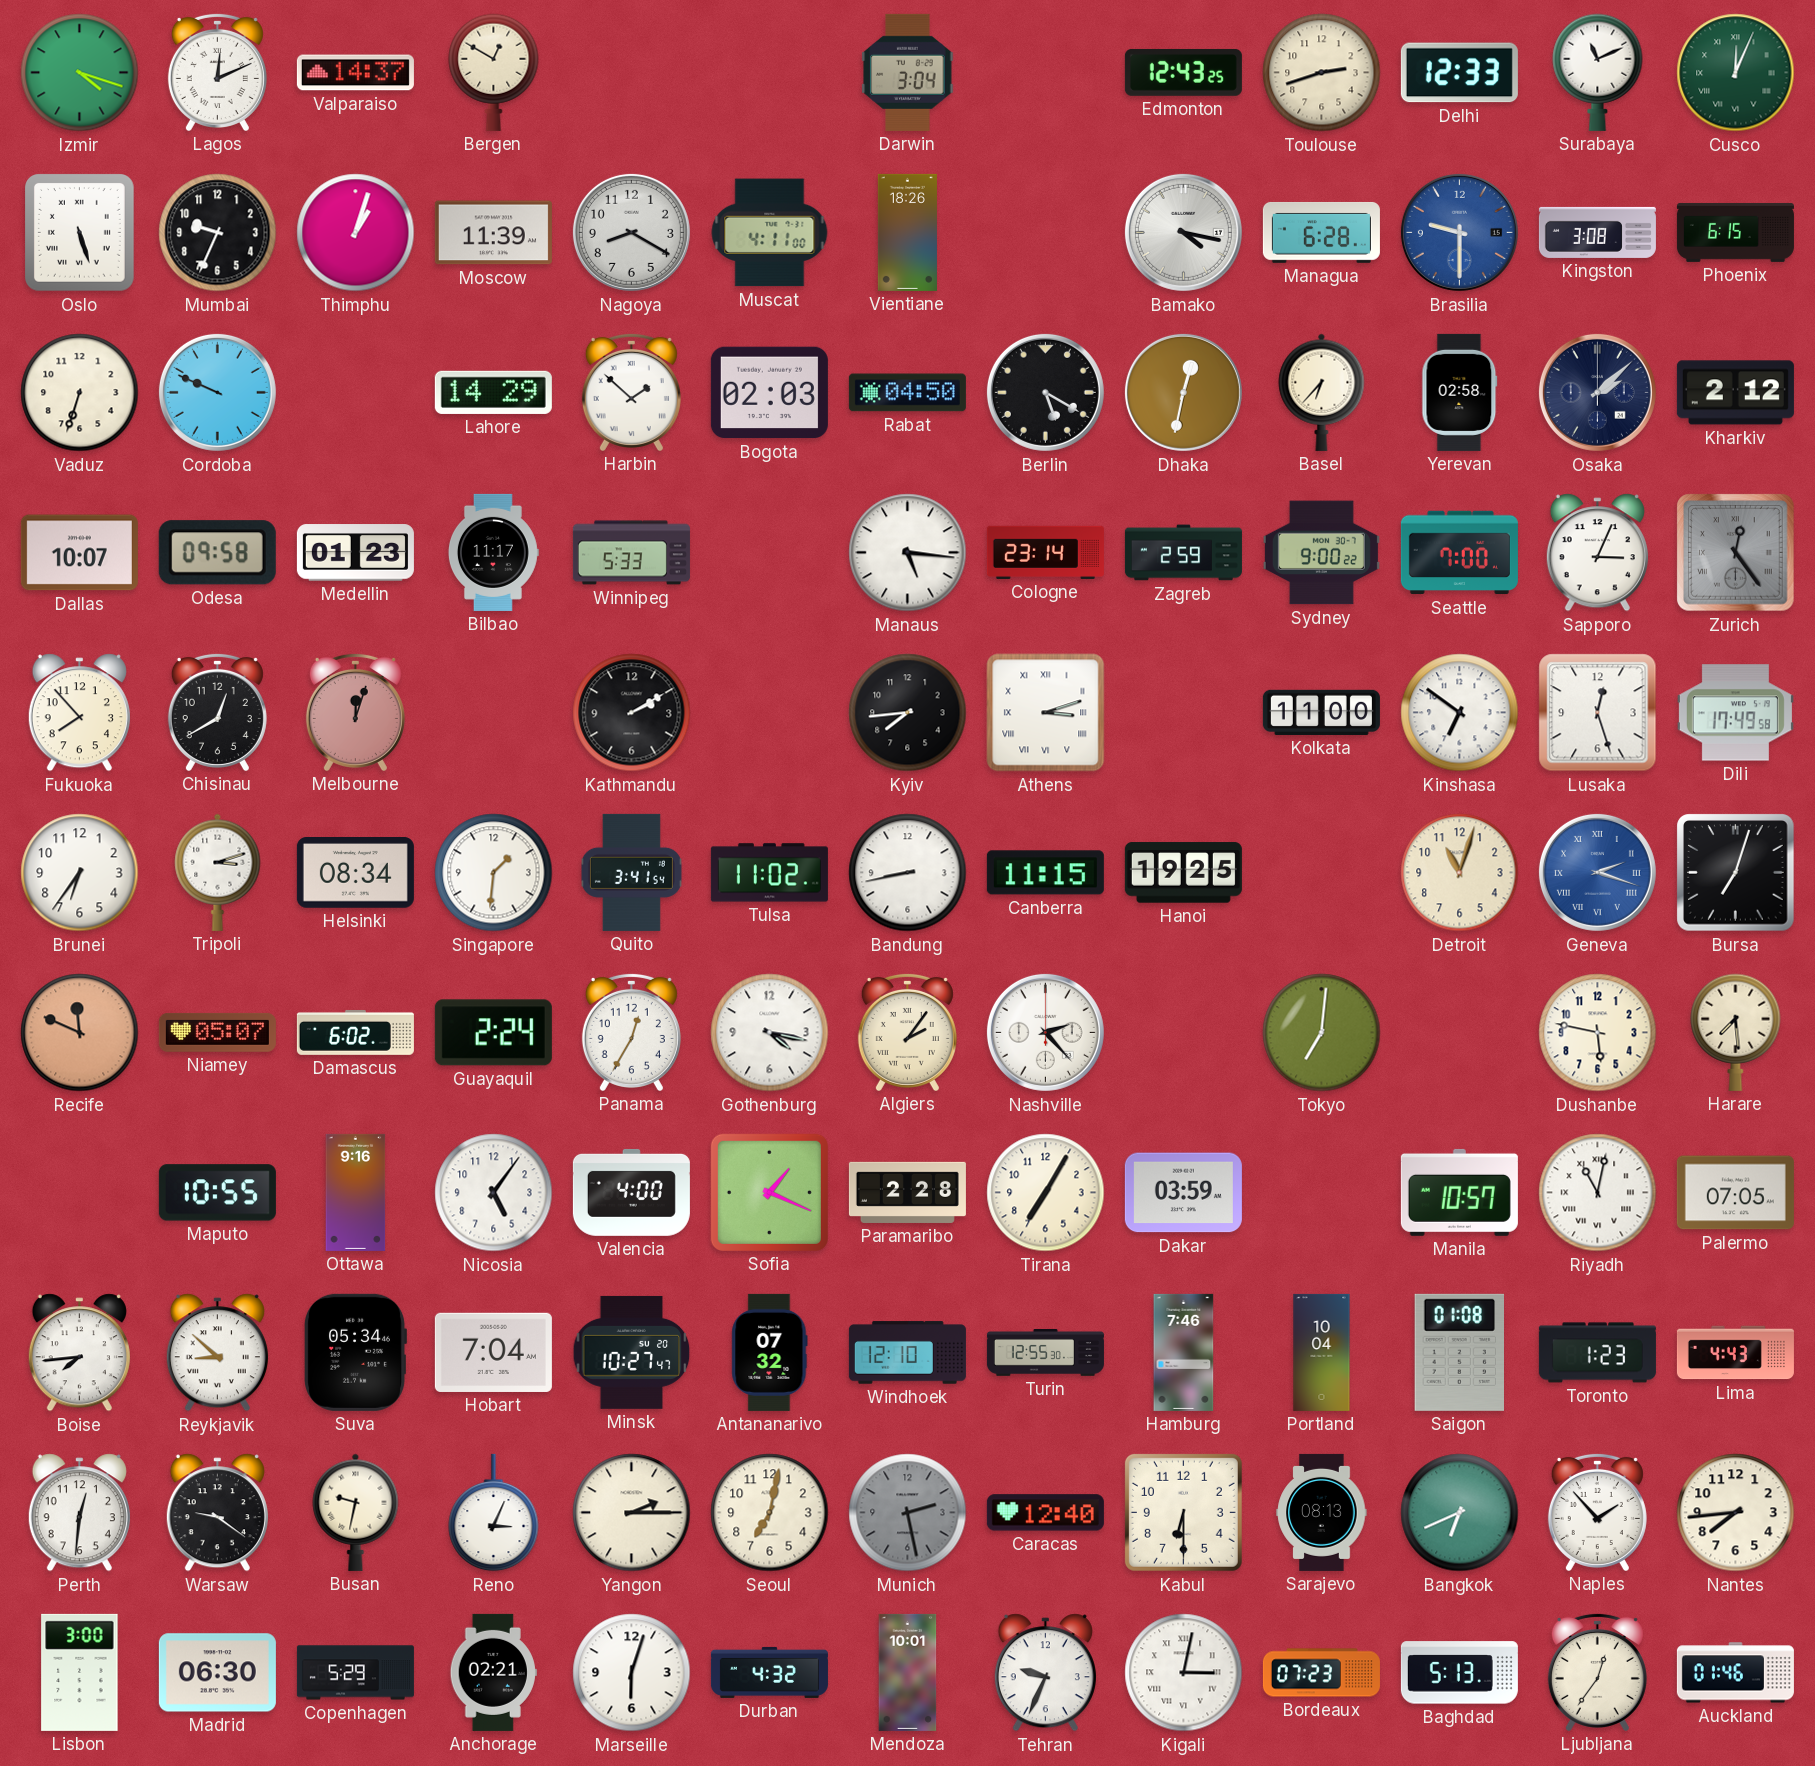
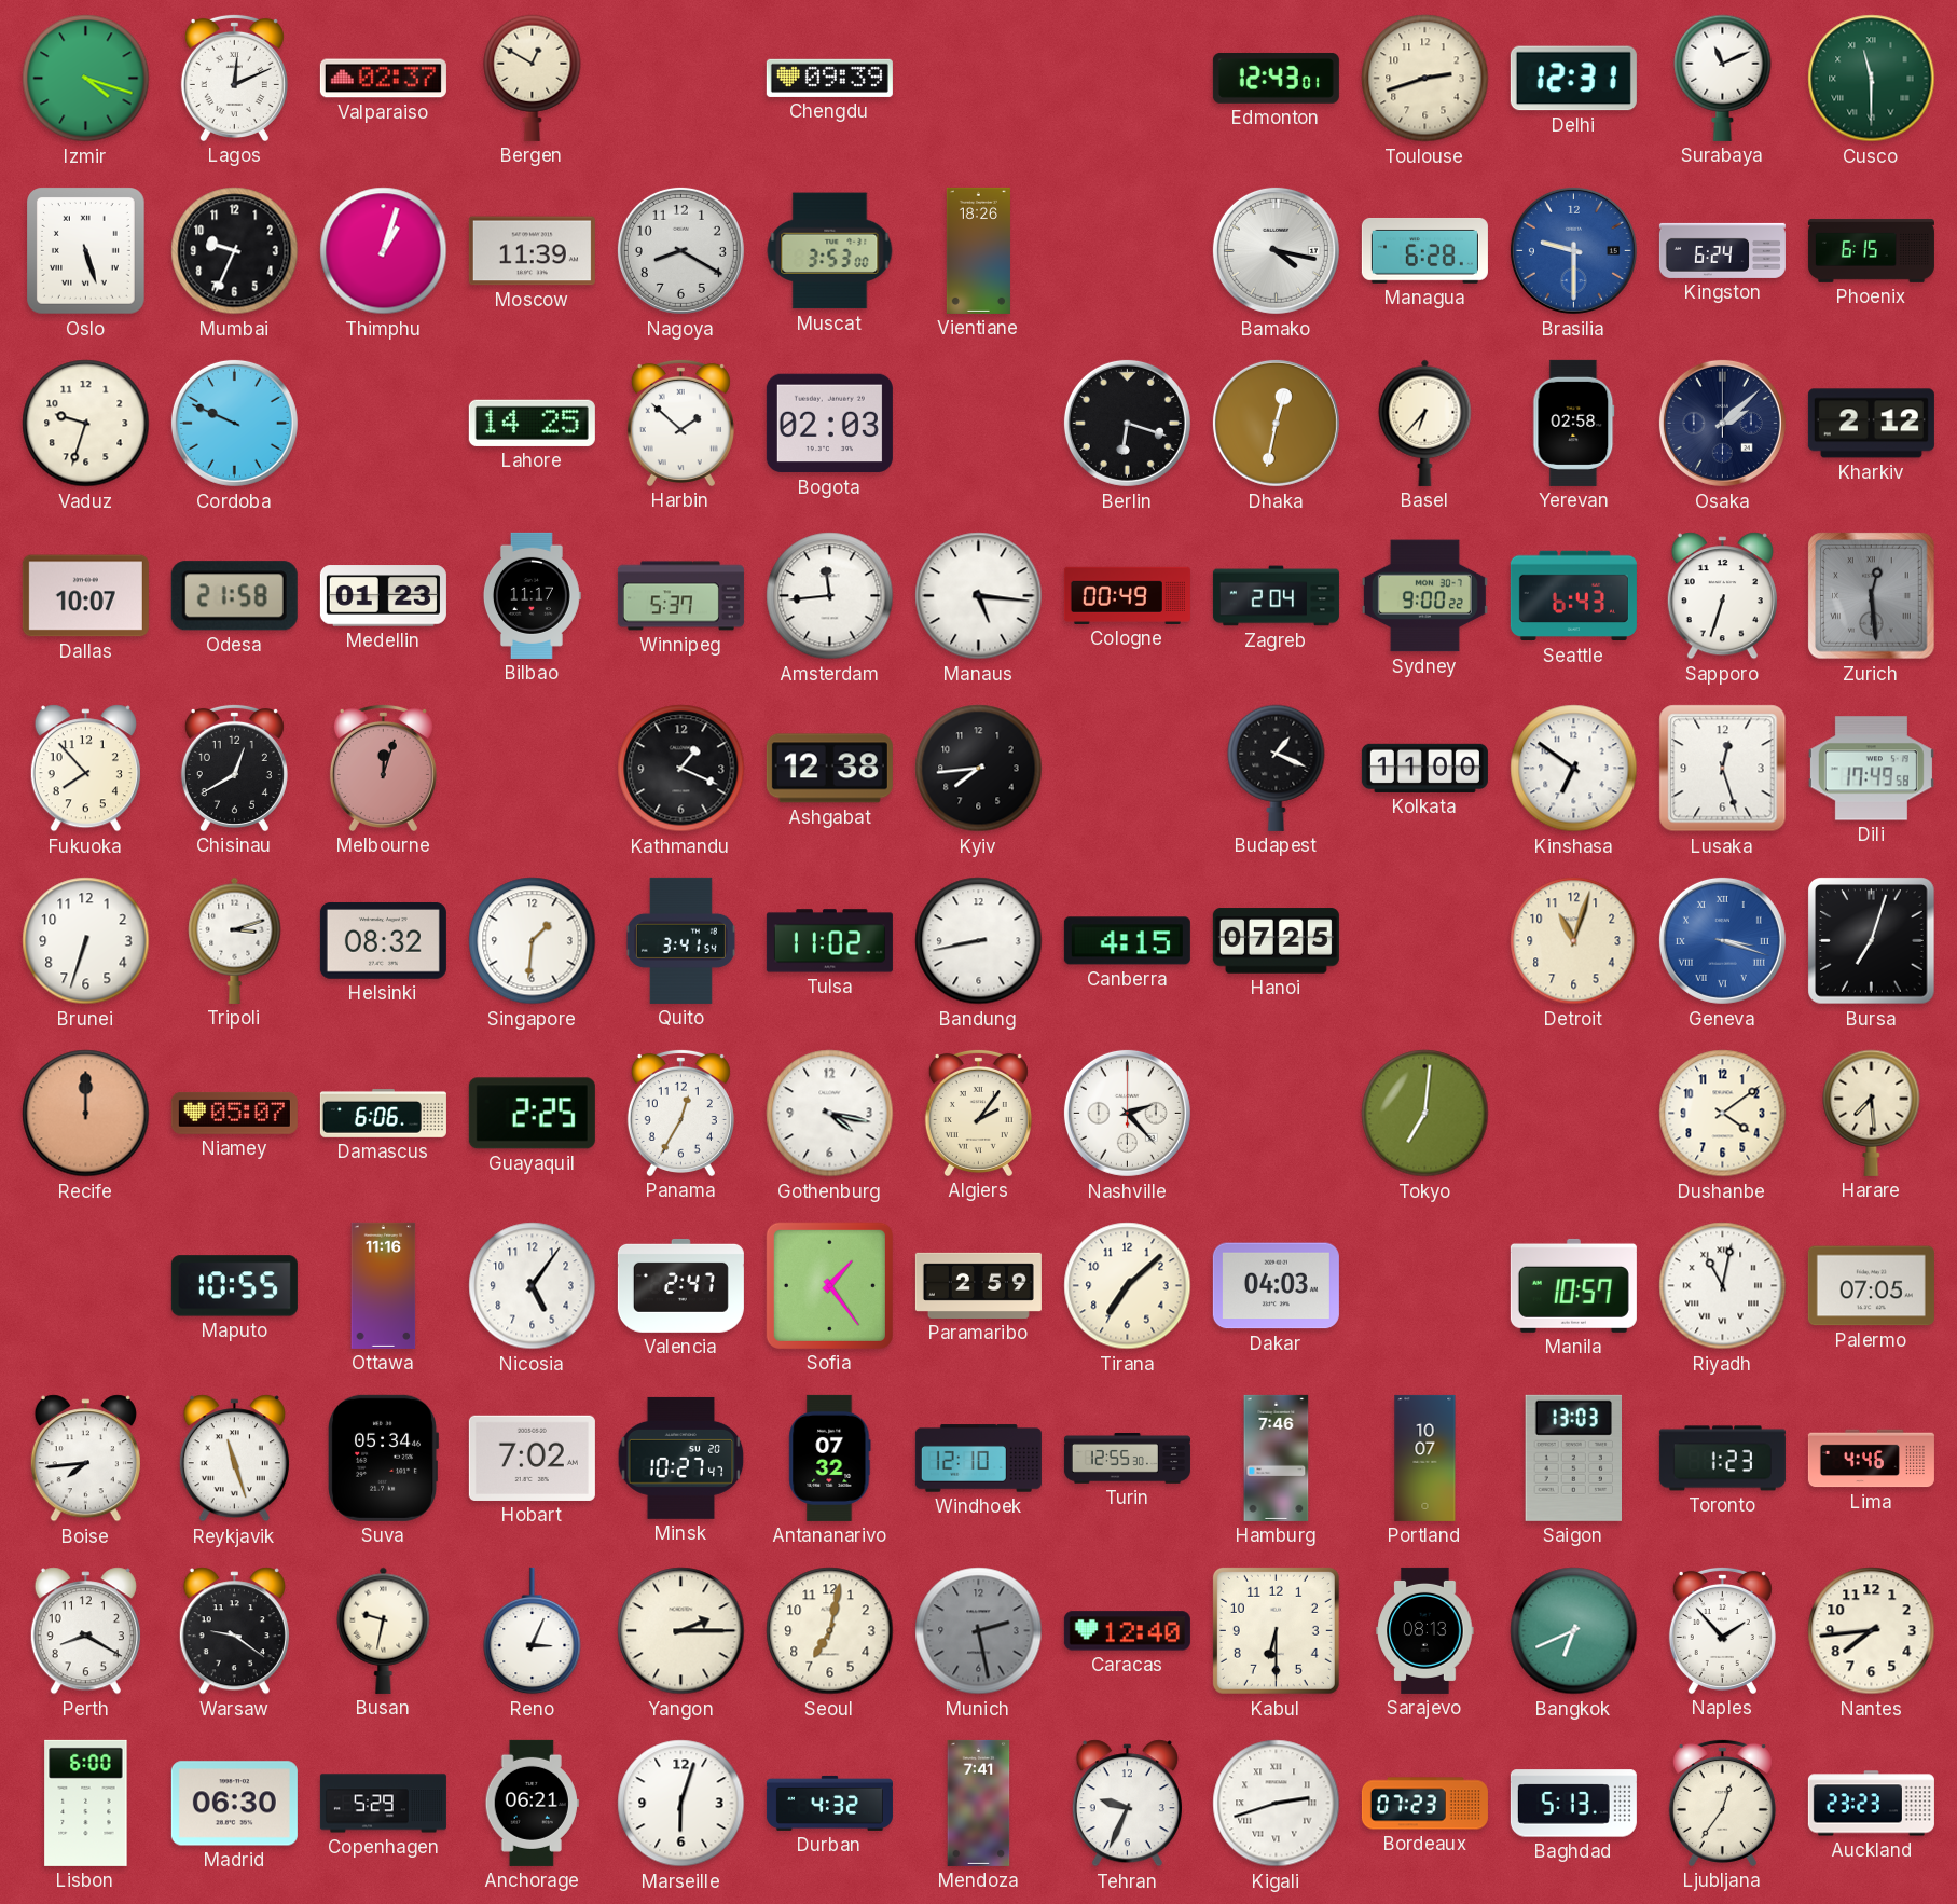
Valparaiso: 14:37 -> 02:37 (383, 79)
Chengdu: none -> 09:39 (829, 78)
Darwin: 3:04 -> none (908, 72)
Edmonton: 12:43:25 -> 12:43:01 (1276, 78)
Delhi: 12:33 -> 12:31 (1573, 79)
Cusco: 12:04 -> 11:30 (1872, 79)
Muscat: 4:11 -> 3:53 (830, 251)
Kingston: 3:08 -> 6:24 (1722, 250)
Vaduz: 6:33 -> 9:33 (86, 424)
Lahore: 14:29 -> 14:25 (532, 423)
Rabat: 04:50 -> none (907, 393)
Berlin: 5:20 -> 6:18 (1127, 423)
Odesa: 09:58 -> 21:58 (234, 596)
Winnipeg: 5:33 -> 5:37 (680, 596)
Amsterdam: none -> 11:44 (830, 596)
Cologne: 23:14 -> 00:49 (1127, 595)
Zagreb: 2:59 -> 2:04 (1276, 596)
Seattle: 7:00 -> 6:43 (1573, 596)
Sapporo: 3:04 -> 6:33 (1722, 596)
Zurich: 12:24 -> 12:29 (1872, 596)
Kathmandu: 2:10 -> 1:19 (681, 769)
Ashgabat: none -> 12:38 (829, 769)
Athens: 3:12 -> none (1046, 713)
Budapest: none -> 1:19 (1277, 768)
Brunei: 6:36 -> 6:33 (86, 941)
Helsinki: 08:34 -> 08:32 (383, 941)
Canberra: 11:15 -> 4:15 (1127, 941)
Hanoi: 19:25 -> 07:25 (1276, 941)
Geneva: 2:18 -> 3:18 (1722, 940)
Recife: 11:49 -> 12:00 (86, 1114)
Damascus: 6:02 -> 6:06 (383, 1113)
Guayaquil: 2:24 -> 2:25 (532, 1114)
Dushanbe: 5:47 -> 4:09 (1723, 1114)
Ottawa: 9:16 -> 11:16 (384, 1285)
Valencia: 4:00 -> 2:47 (680, 1285)
Sofia: 1:19 -> 1:24 (829, 1285)
Paramaribo: 2:28 -> 2:59 (978, 1285)
Tirana: 7:05 -> 7:08 (1128, 1286)
Dakar: 03:59 -> 04:03 (1276, 1286)
Reykjavik: 8:52 -> 11:27 (234, 1459)
Hobart: 7:04 -> 7:02 (532, 1458)
Portland: 10:04 -> 10:07 (1425, 1458)
Saigon: 01:08 -> 13:03 (1573, 1458)
Lima: 4:43 -> 4:46 (1871, 1459)
Perth: 12:31 -> 8:20 (85, 1631)
Lisbon: 3:00 -> 6:00 (86, 1803)
Anchorage: 02:21 -> 06:21 (532, 1803)
Mendoza: 10:01 -> 7:41 (979, 1803)
Kigali: 3:02 -> 2:42 (1277, 1804)
Auckland: 01:46 -> 23:23 (1871, 1804)
